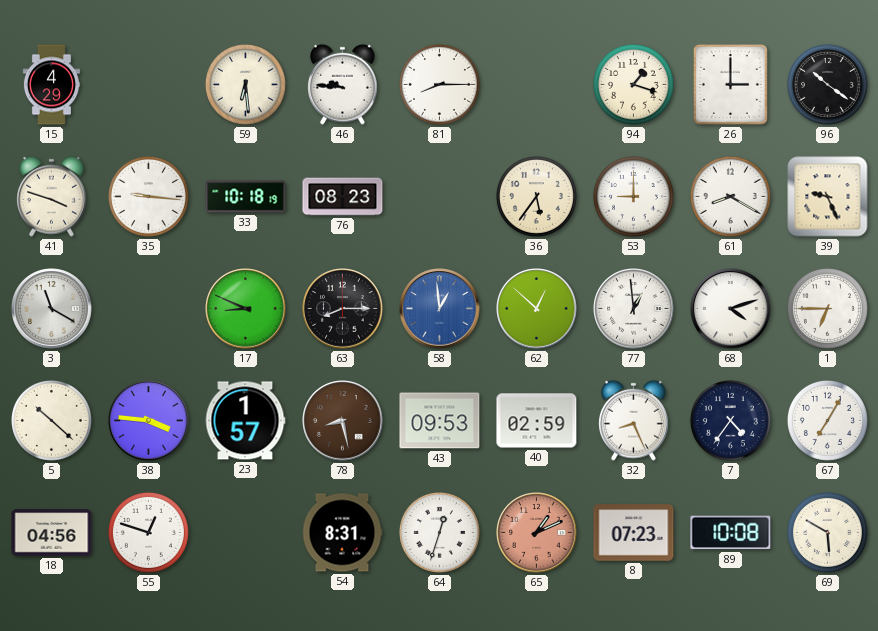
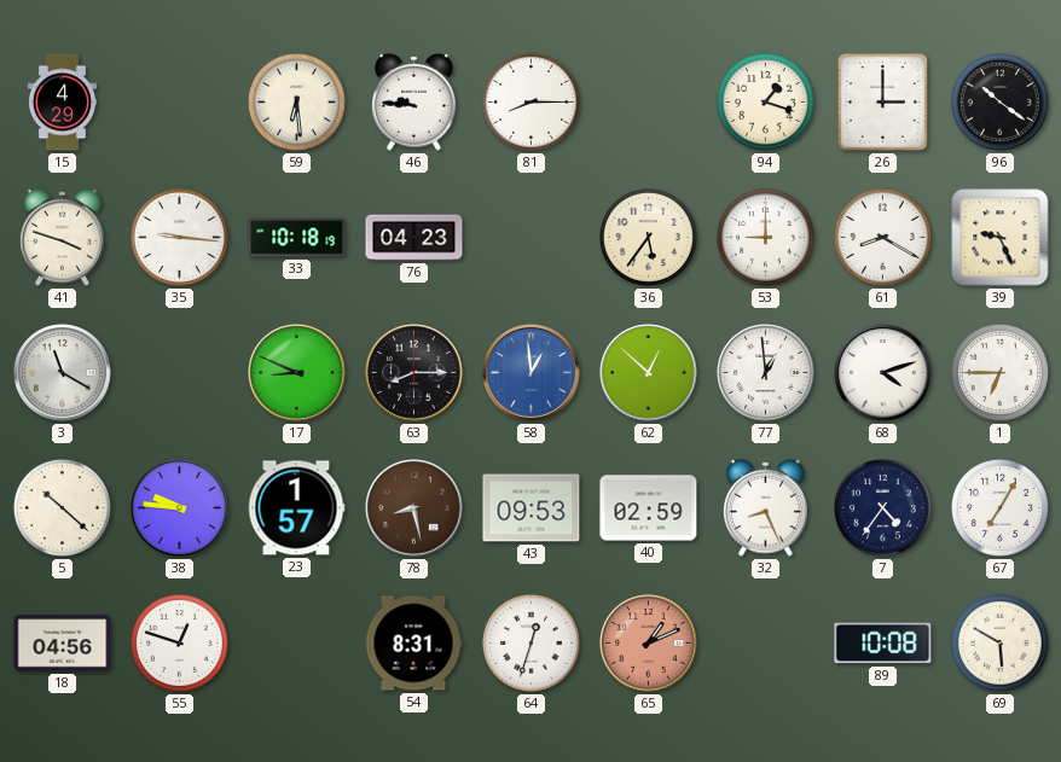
76: 08:23 -> 04:23 (414, 238)
38: 3:46 -> 9:46 (180, 508)
8: 07:23 -> none (634, 533)
